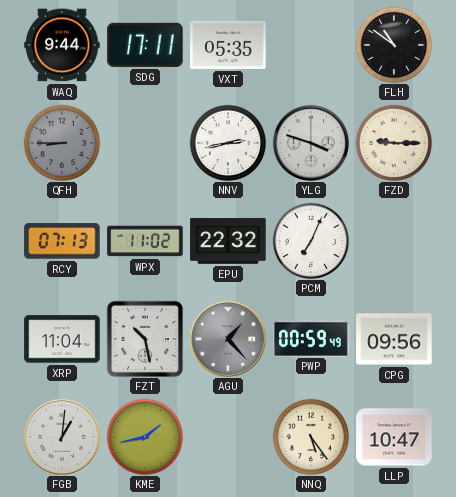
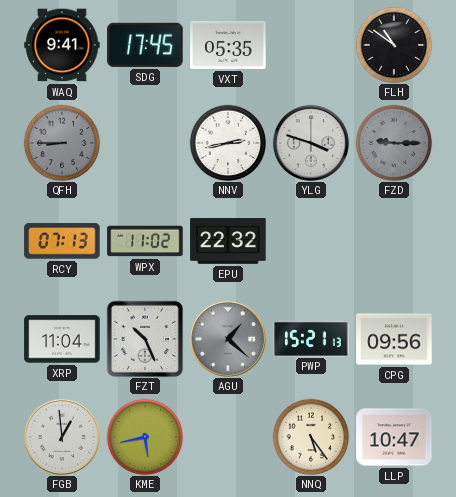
WAQ: 9:44 -> 9:41 (62, 45)
SDG: 17:11 -> 17:45 (145, 45)
FZD dial: cream -> grey (394, 143)
PCM: 7:04 -> none (311, 241)
FZT: 10:28 -> 10:26 (145, 339)
AGU: 1:23 -> 1:22 (228, 339)
PWP: 00:59 -> 15:21 (311, 338)
FGB: 1:01 -> 12:59 (62, 437)
KME: 1:43 -> 5:43 (145, 437)
